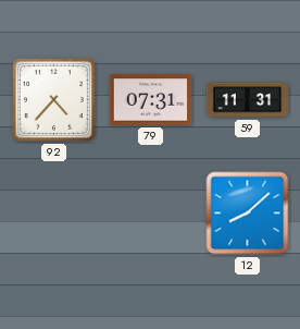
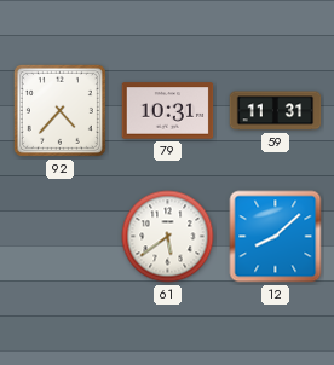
79: 07:31 -> 10:31 (168, 111)
61: none -> 5:39 (168, 237)
